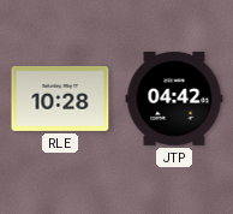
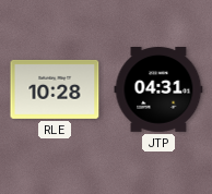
JTP: 04:42 -> 04:31 (158, 90)
